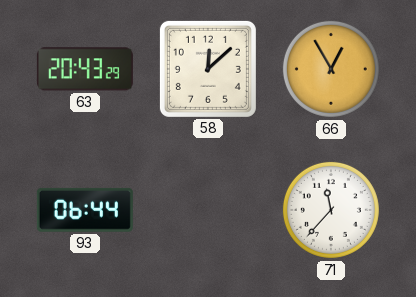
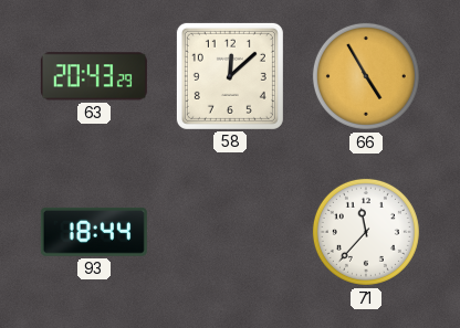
66: 12:55 -> 4:55 (366, 76)
93: 06:44 -> 18:44 (94, 232)
